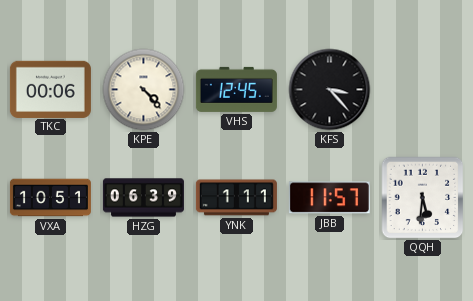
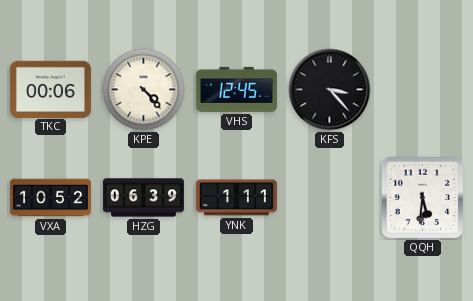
VXA: 10:51 -> 10:52 (50, 198)
JBB: 11:57 -> none (329, 198)
